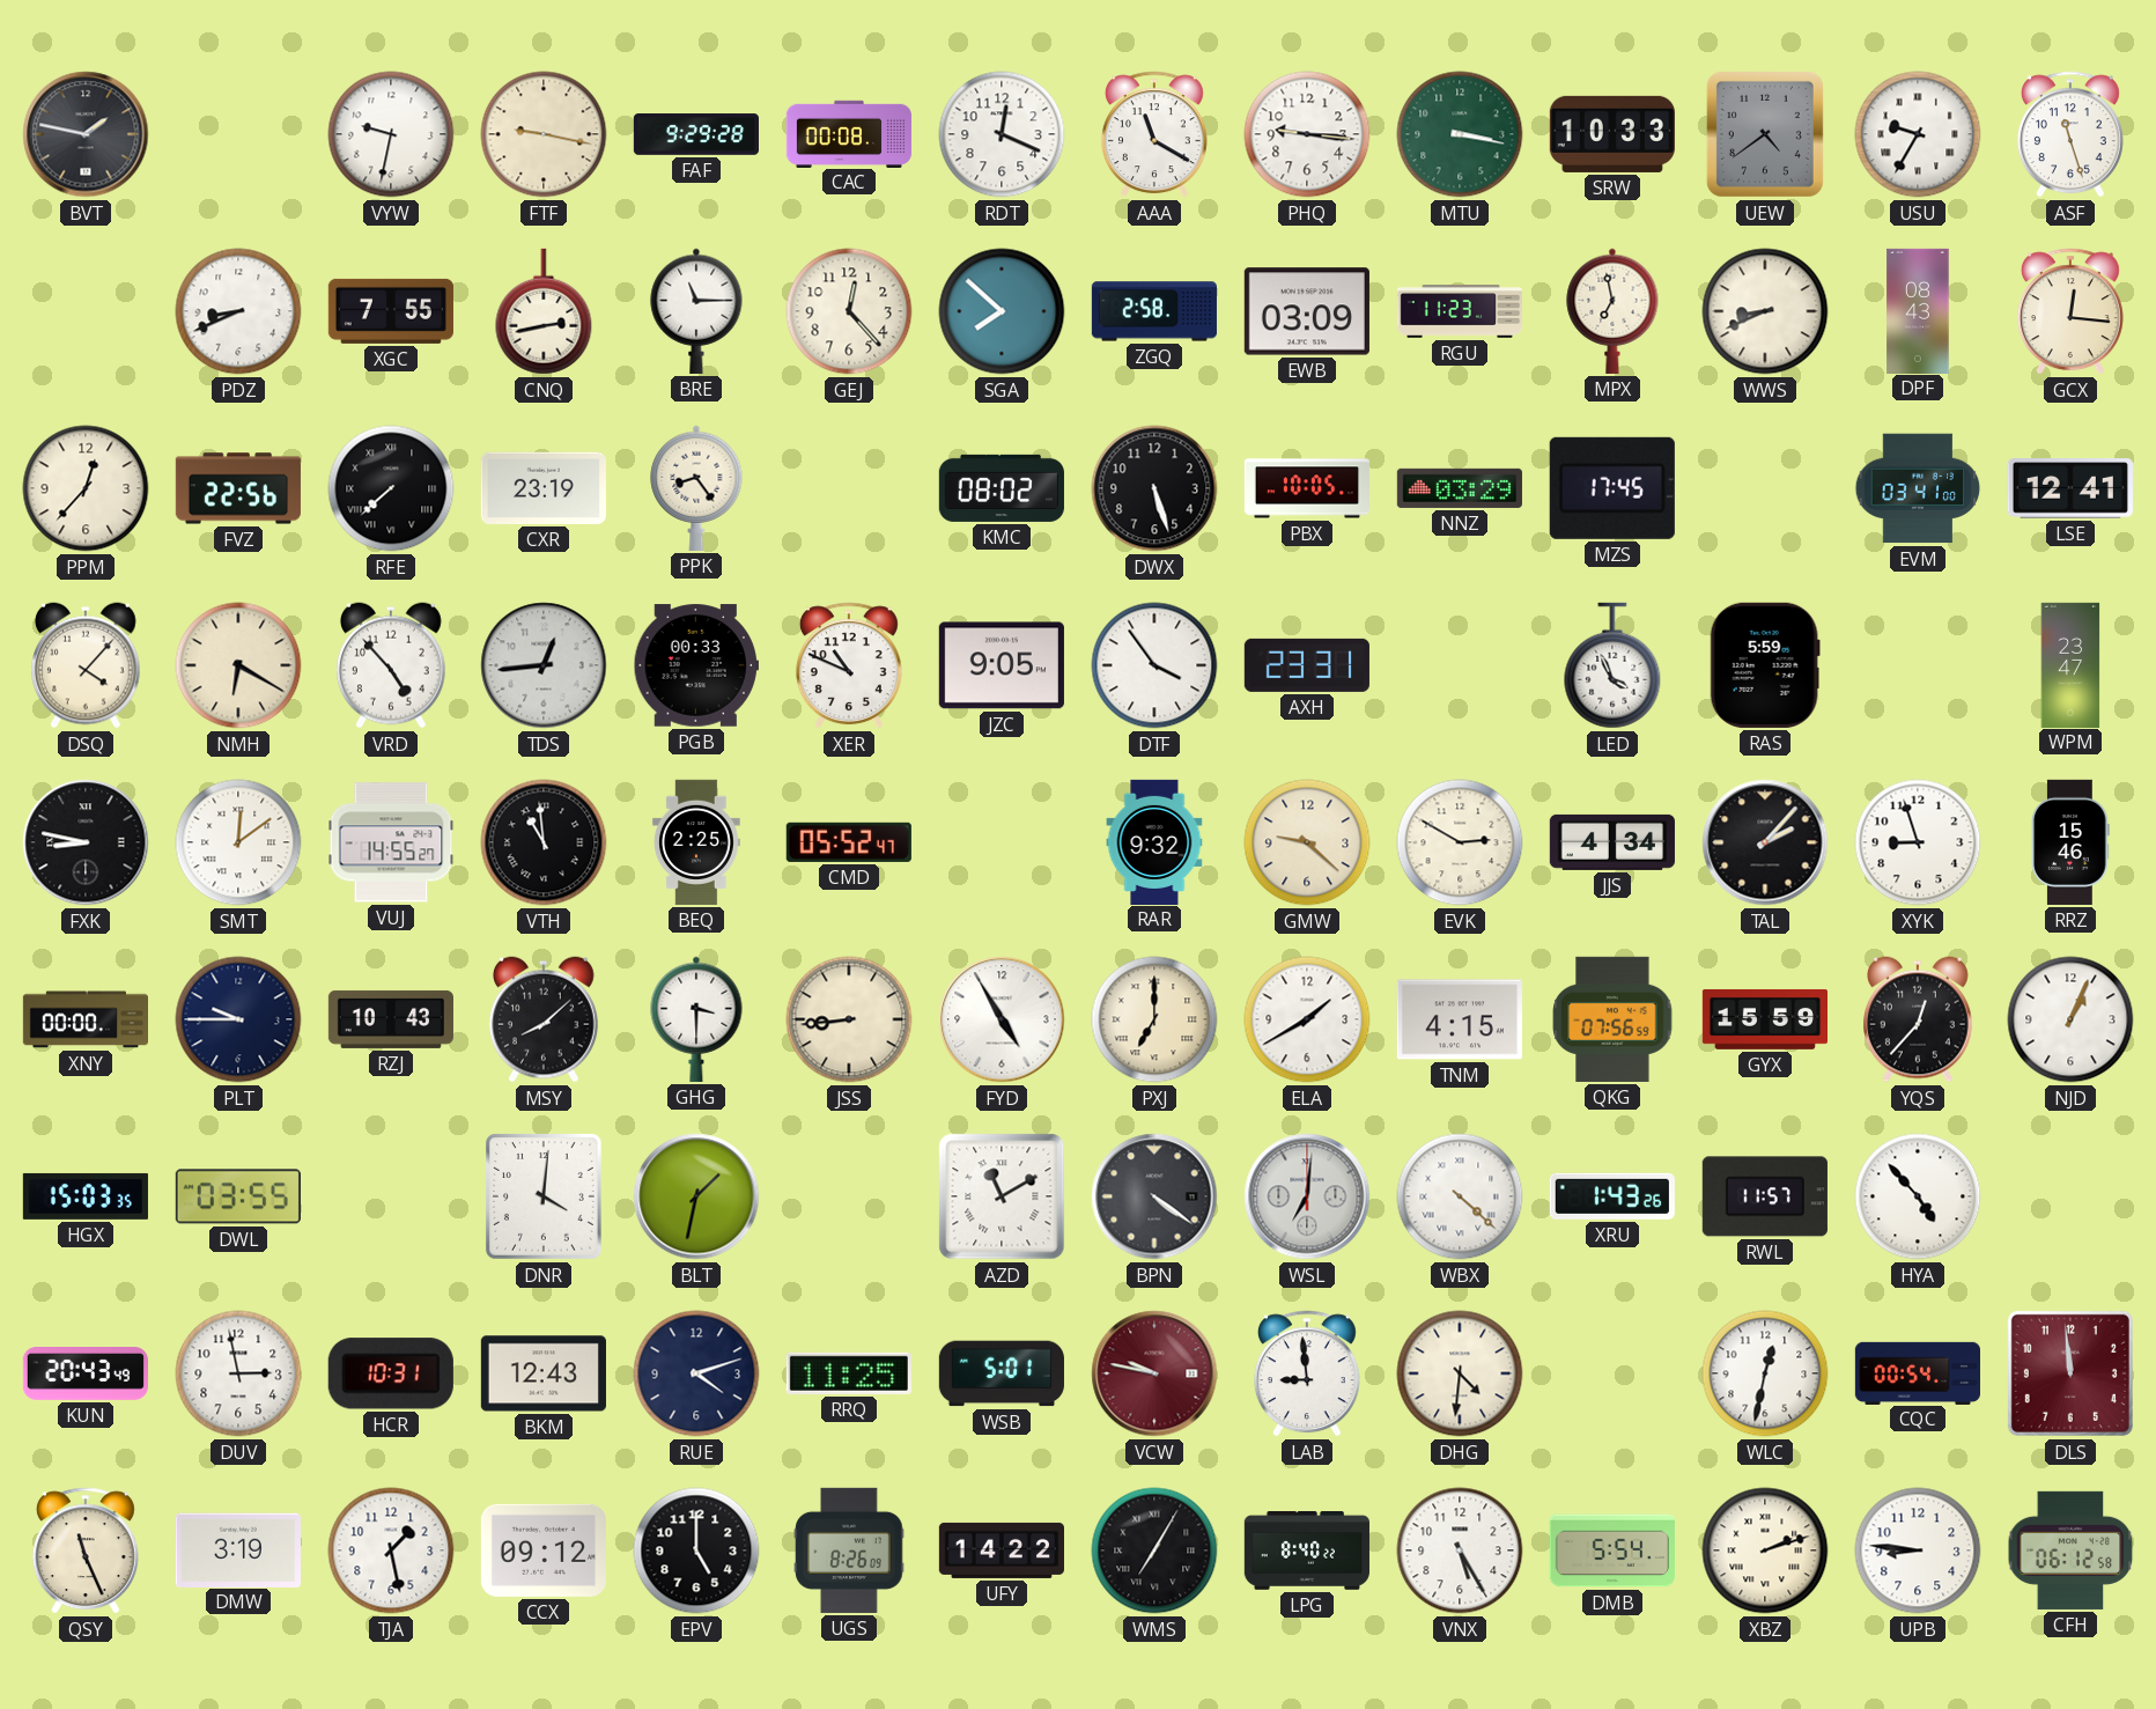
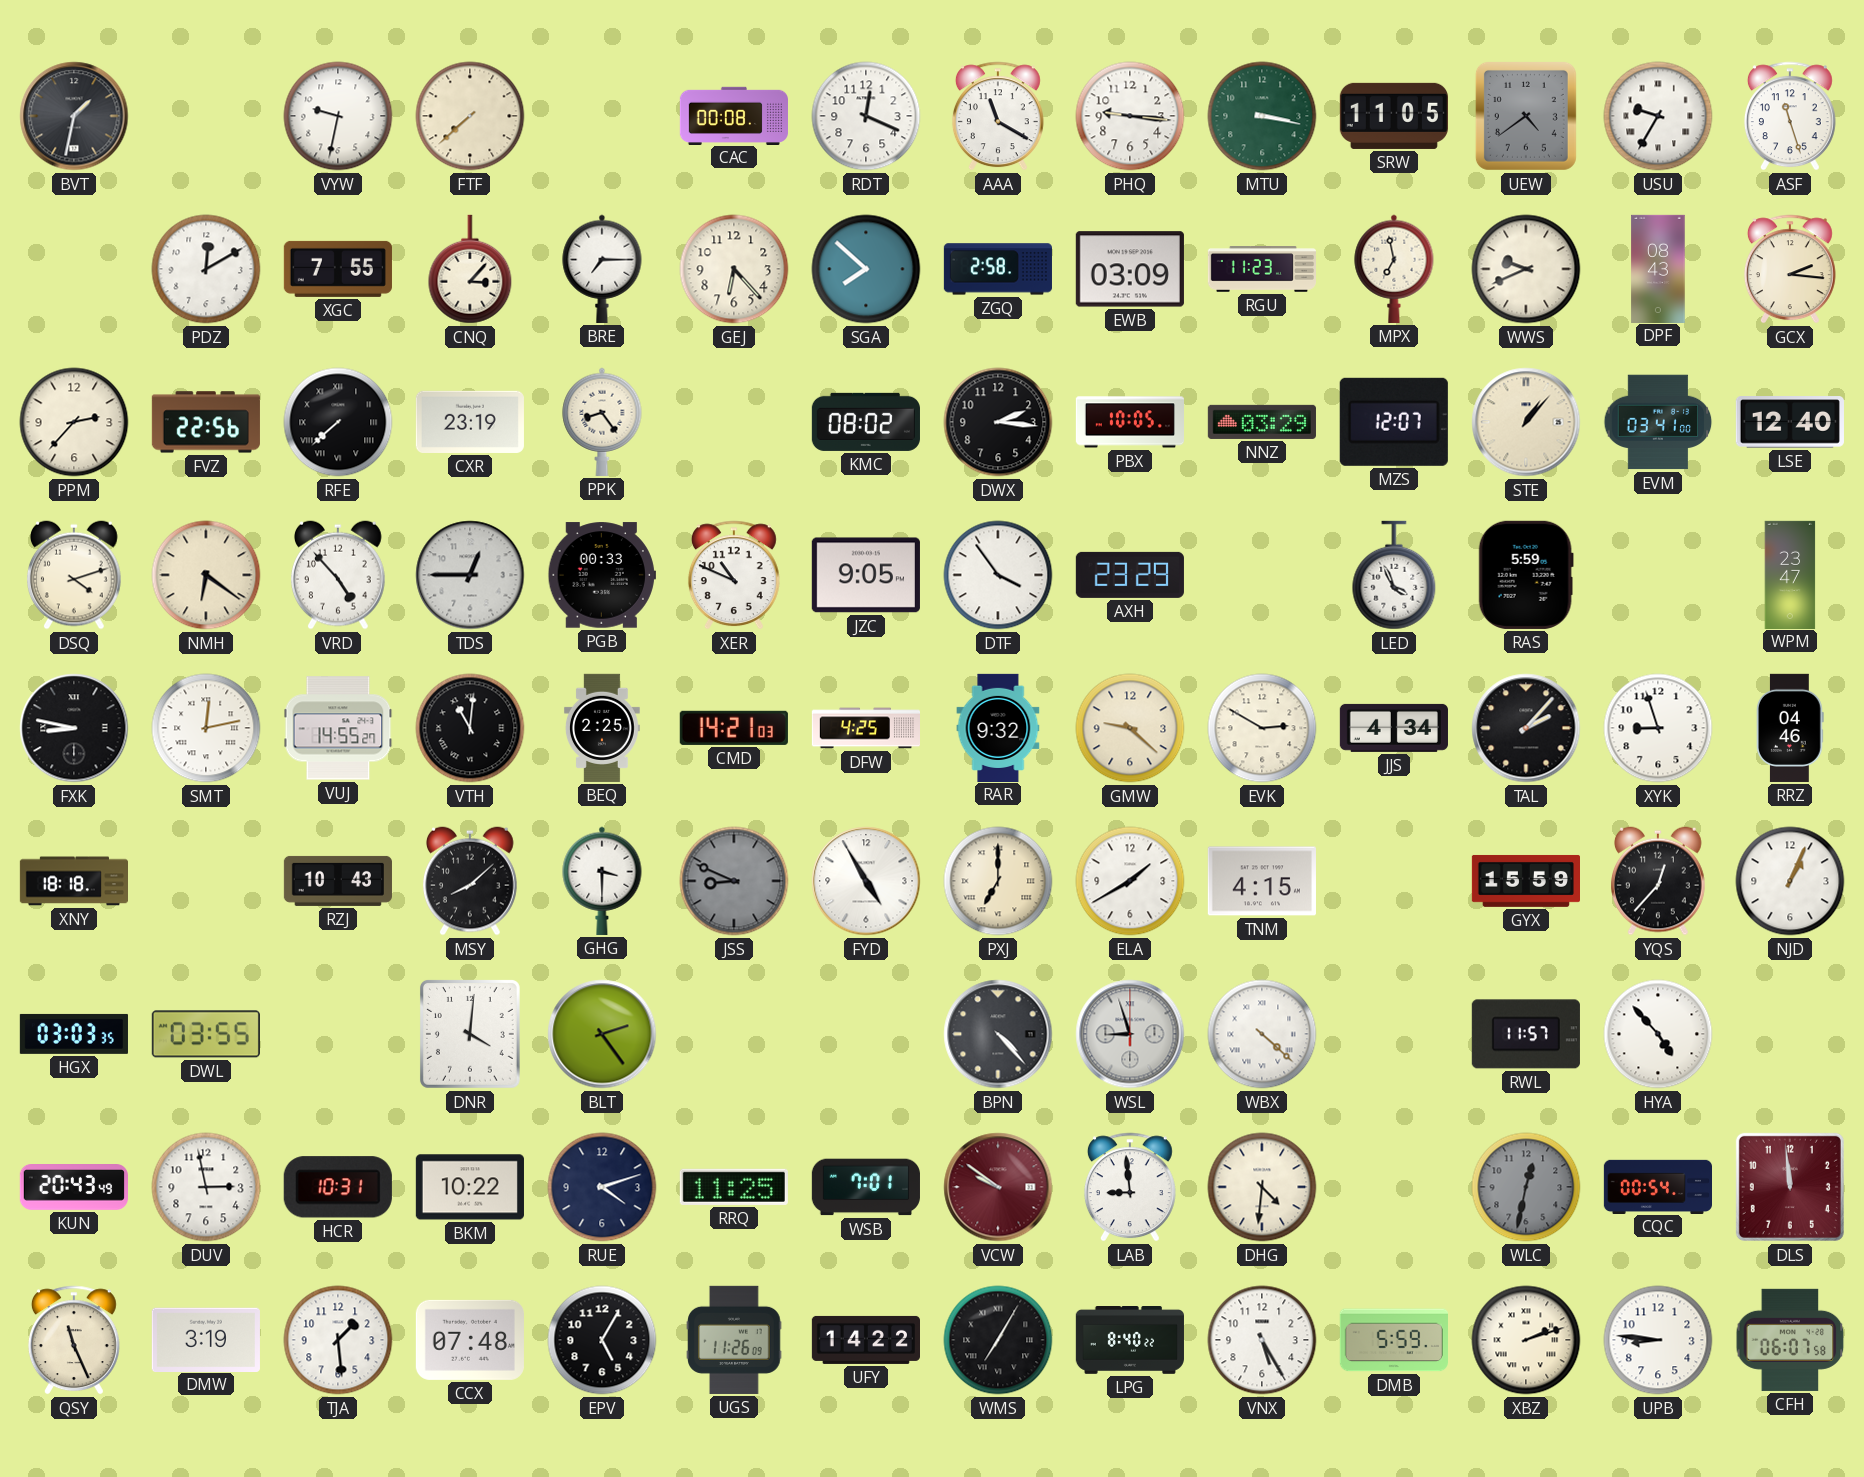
BVT: 1:47 -> 1:32 (74, 116)
FTF: 9:17 -> 7:38 (470, 116)
FAF: 9:29 -> none (695, 134)
SRW: 10:33 -> 11:05 (1394, 116)
PDZ: 8:41 -> 12:10 (206, 269)
CNQ: 2:43 -> 3:07 (470, 269)
BRE: 11:15 -> 7:15 (602, 269)
GEJ: 12:23 -> 6:23 (734, 269)
WWS: 8:41 -> 9:41 (1526, 269)
GCX: 12:16 -> 2:16 (1790, 269)
PPM: 12:37 -> 2:37 (74, 422)
DWX: 5:27 -> 2:16 (998, 422)
MZS: 17:45 -> 12:07 (1394, 422)
STE: none -> 1:07 (1526, 422)
LSE: 12:41 -> 12:40 (1790, 422)
DSQ: 4:07 -> 4:12 (75, 575)
NMH: 6:20 -> 6:21 (206, 575)
TDS: 12:44 -> 12:45 (470, 575)
AXH: 23:31 -> 23:29 (1130, 575)
SMT: 12:09 -> 12:13 (206, 728)
VTH: 10:59 -> 11:01 (470, 728)
CMD: 05:52 -> 14:21 (734, 728)
DFW: none -> 4:25 (865, 728)
RRZ: 15:46 -> 04:46 (1790, 728)
XNY: 00:00 -> 18:18 (73, 881)
PLT: 9:45 -> none (238, 1019)
JSS: 8:44 -> 8:49 (734, 881)
JSS dial: cream -> grey (734, 881)
QKG: 07:56 -> none (1612, 1019)
HGX: 15:03 -> 03:03 (74, 1034)
BLT: 1:32 -> 2:24 (602, 1034)
AZD: 11:10 -> none (1002, 1196)
BPN: 4:21 -> 4:23 (998, 1034)
WSL: 7:01 -> 8:57 (1130, 1034)
XRU: 1:43 -> none (1612, 1196)
BKM: 12:43 -> 10:22 (470, 1187)
WSB: 5:01 -> 7:01 (866, 1187)
VCW: 9:47 -> 9:51 (998, 1187)
WLC dial: white -> grey (1526, 1187)
TJA: 1:28 -> 1:29 (338, 1340)
CCX: 09:12 -> 07:48 (470, 1340)
EPV: 5:00 -> 5:05 (602, 1340)
UGS: 8:26 -> 11:26 (734, 1340)
DMB: 5:54 -> 5:59 (1394, 1340)
CFH: 06:12 -> 06:07 (1790, 1340)
